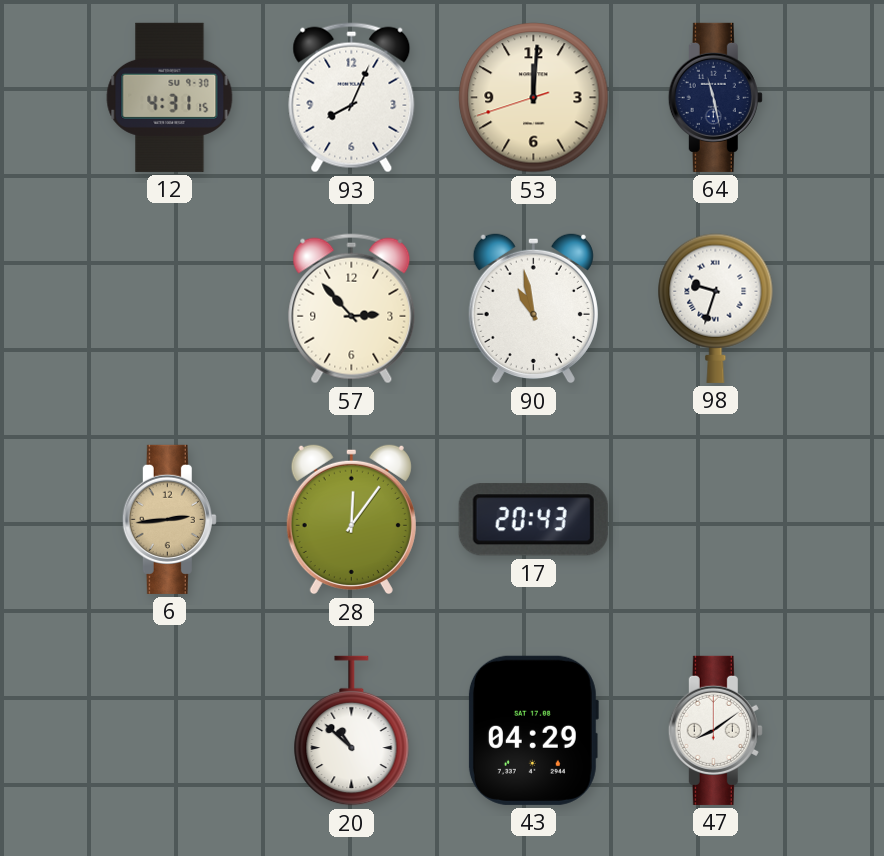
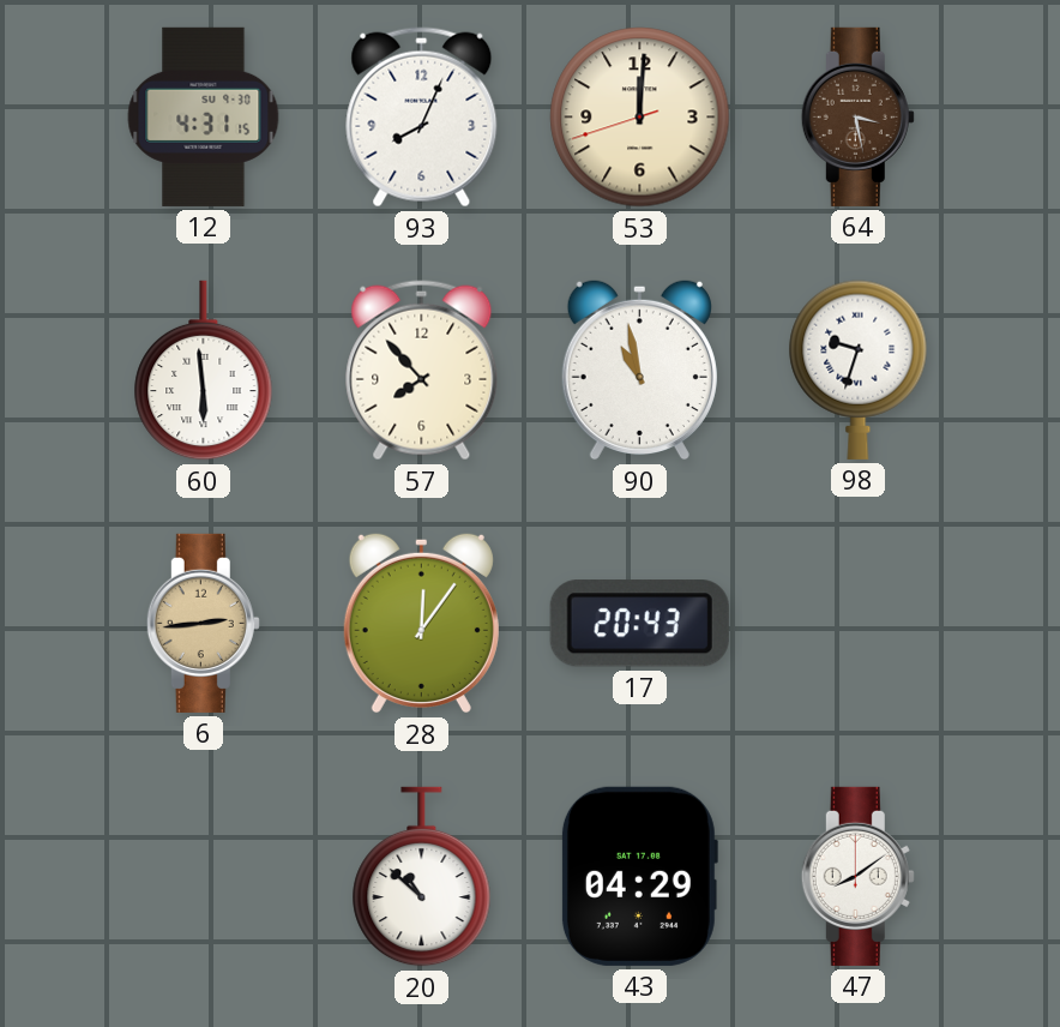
64: 11:28 -> 3:28 (857, 116)
64 dial: navy -> brown (857, 116)
60: none -> 5:59 (204, 371)
57: 2:53 -> 7:53 (422, 371)
